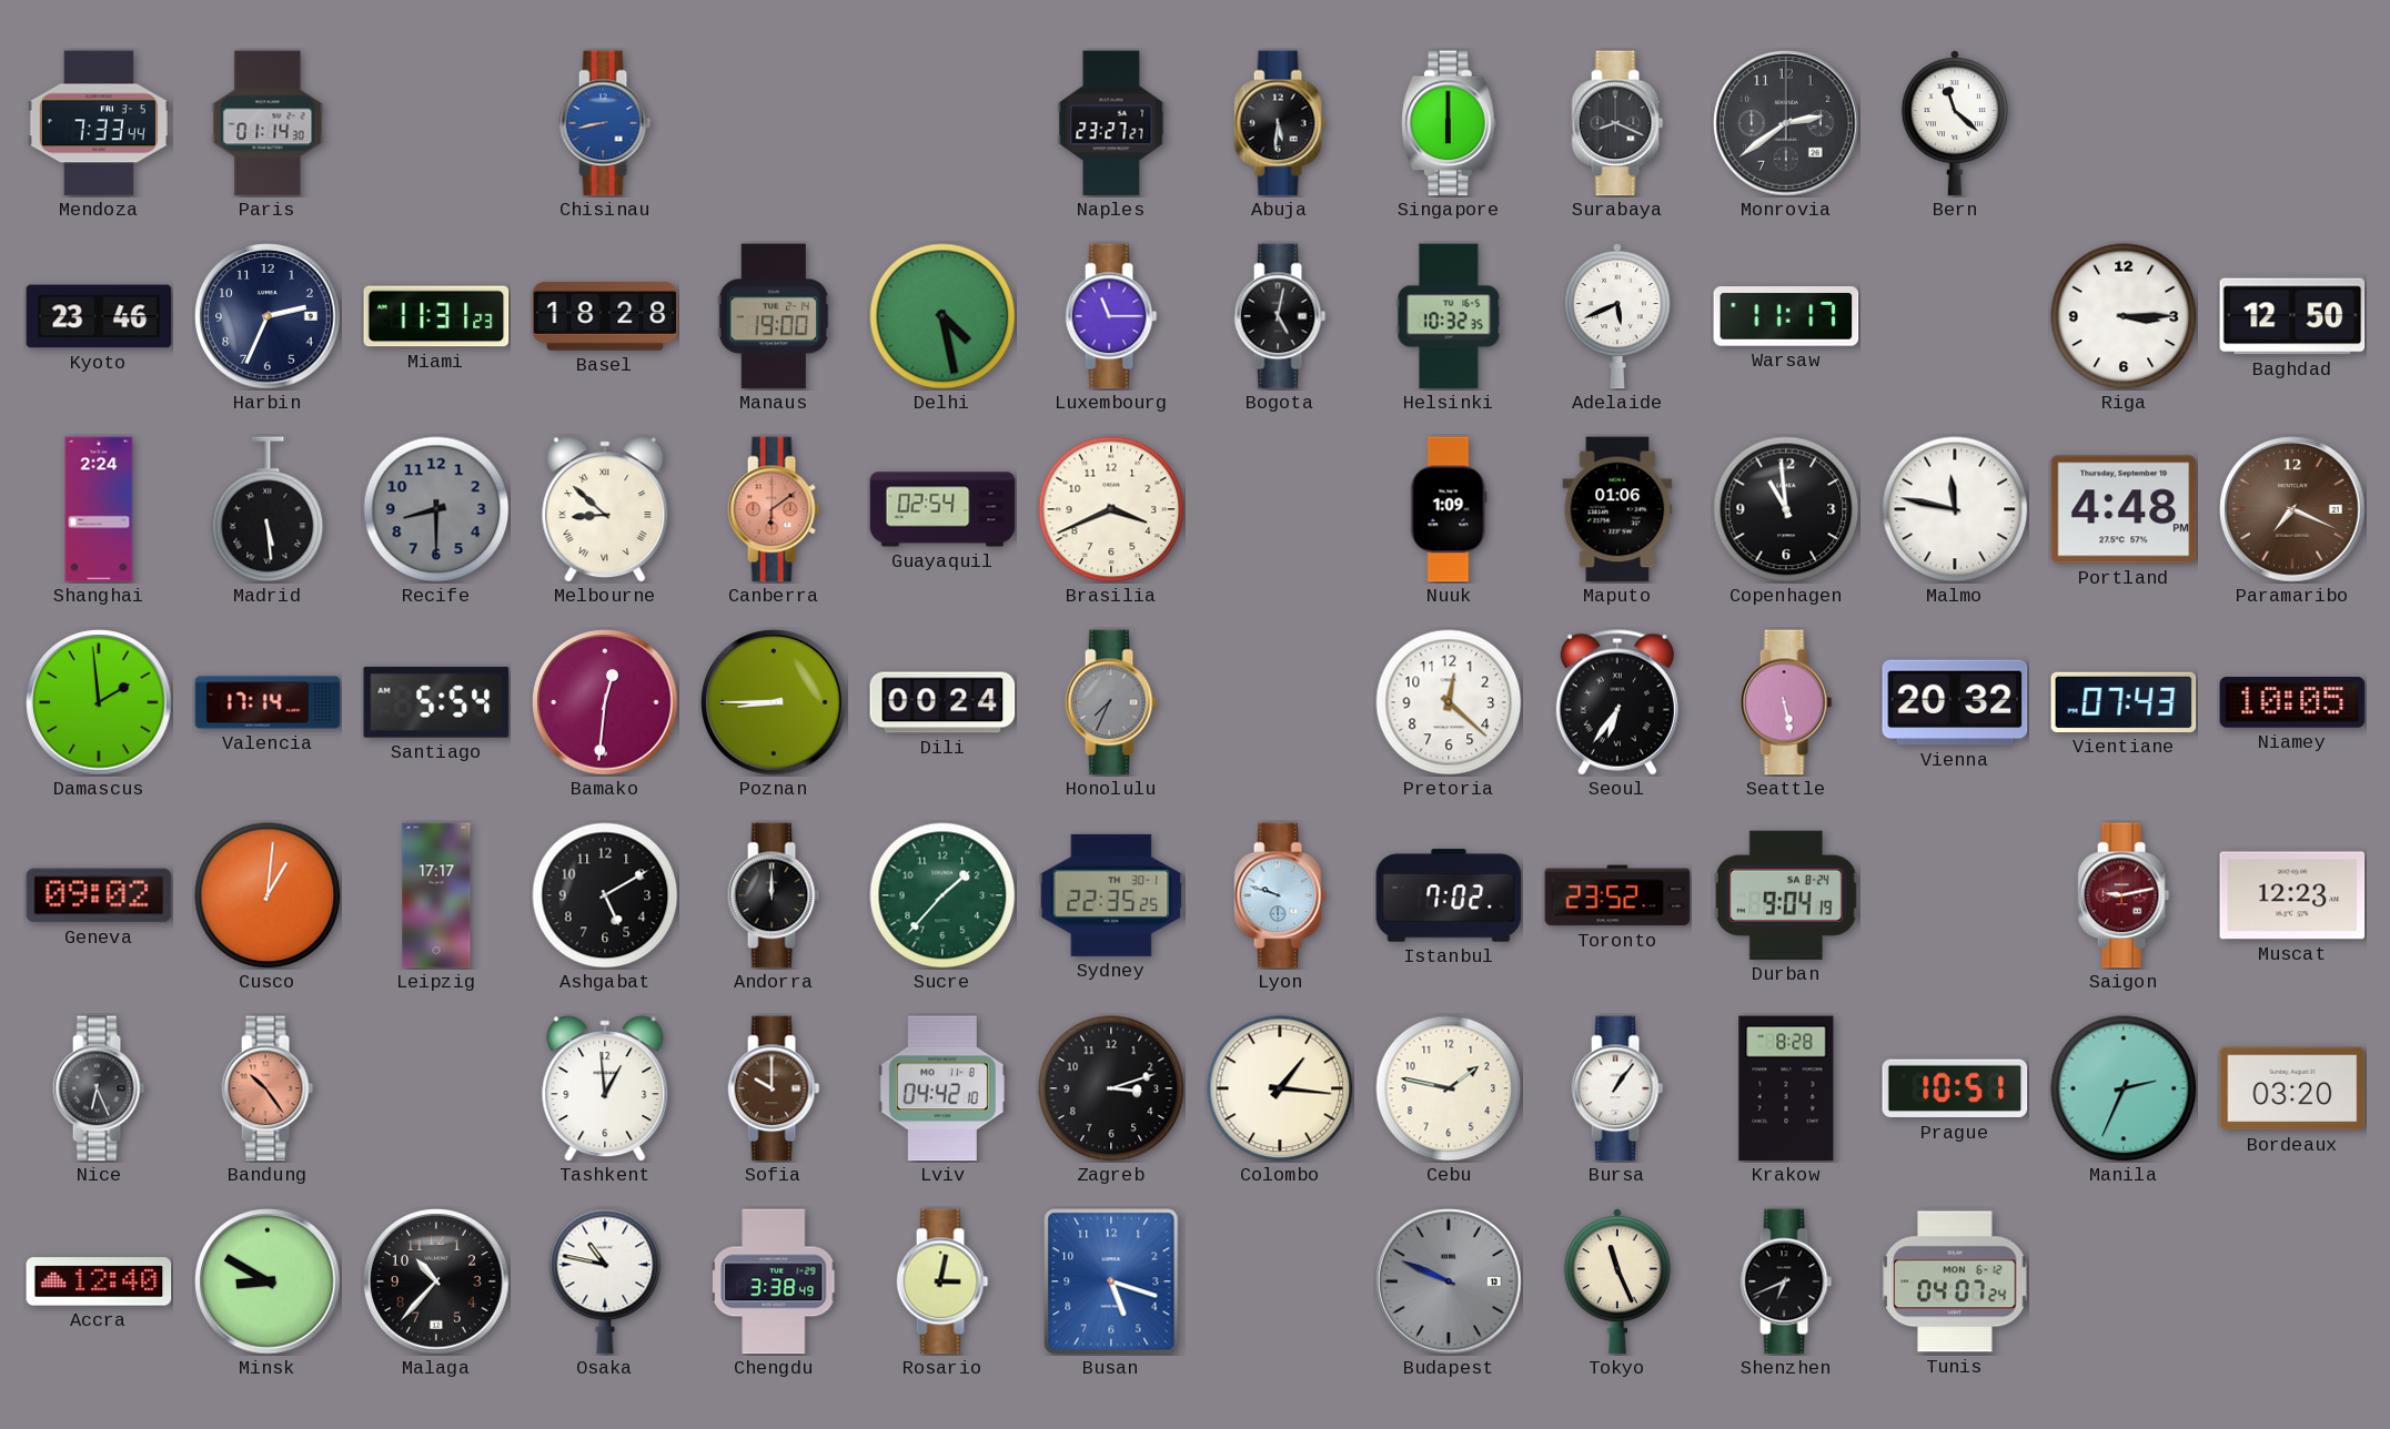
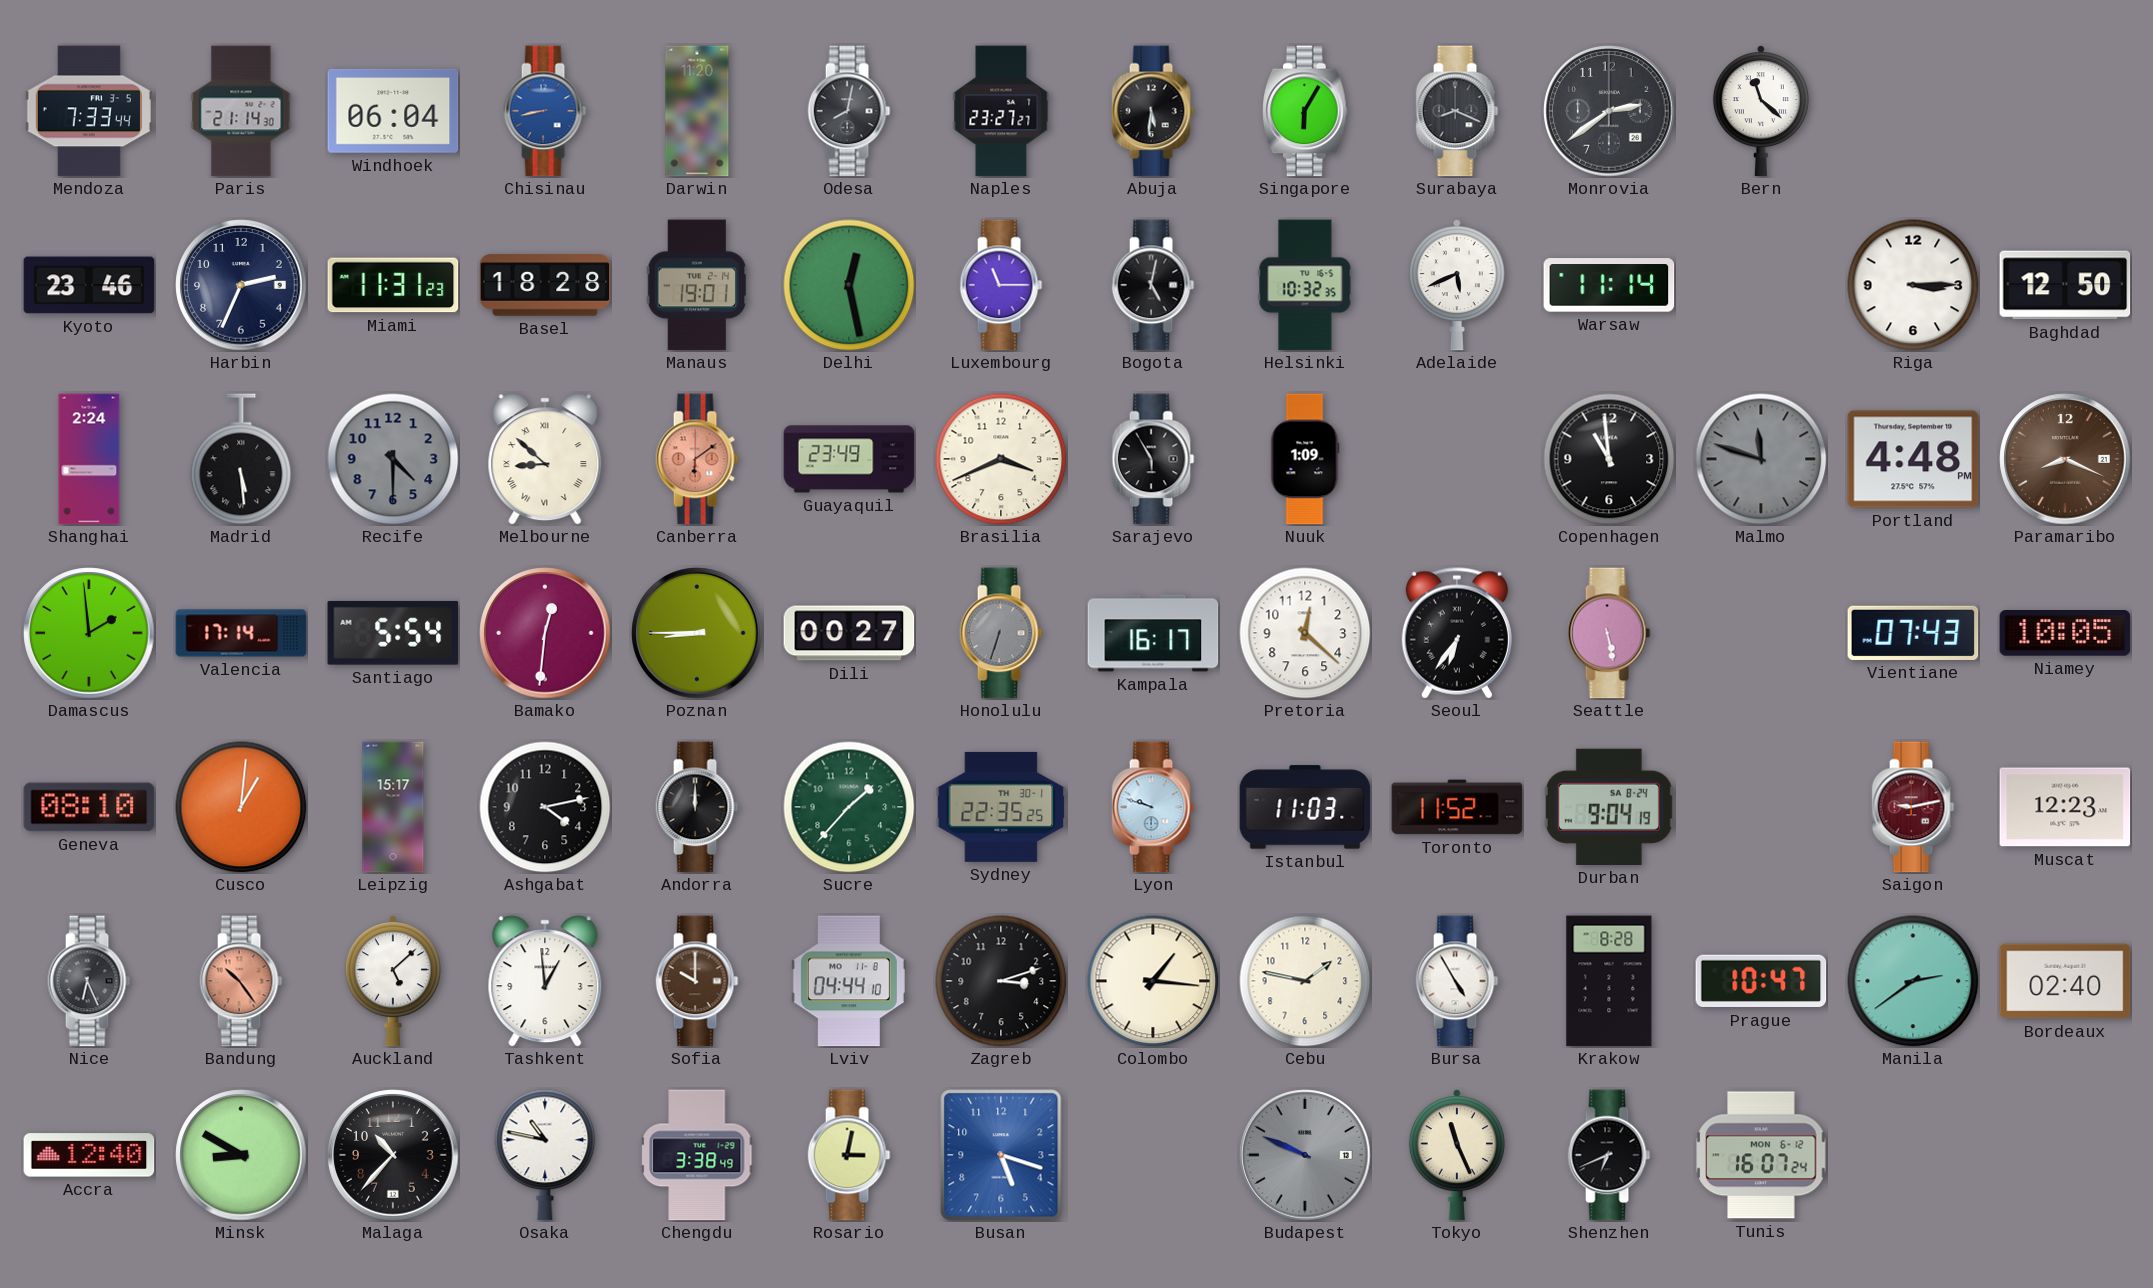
Paris: 01:14 -> 21:14 (241, 111)
Windhoek: none -> 06:04 (393, 111)
Darwin: none -> 11:20 (697, 111)
Odesa: none -> 8:02 (849, 111)
Singapore: 6:00 -> 6:05 (1305, 111)
Manaus: 19:00 -> 19:01 (697, 285)
Delhi: 4:28 -> 12:28 (849, 285)
Warsaw: 11:17 -> 11:14 (1609, 285)
Recife: 8:30 -> 4:30 (393, 459)
Guayaquil: 02:54 -> 23:49 (849, 459)
Sarajevo: none -> 5:55 (1153, 459)
Maputo: 01:06 -> none (1617, 509)
Malmo: 11:47 -> 11:48 (1761, 459)
Malmo dial: white -> grey (1761, 459)
Paramaribo: 7:19 -> 8:19 (2065, 459)
Dili: 00:24 -> 00:27 (849, 633)
Honolulu: 7:34 -> 6:33 (1001, 633)
Kampala: none -> 16:17 (1153, 633)
Vienna: 20:32 -> none (1955, 702)
Geneva: 09:02 -> 08:10 (89, 807)
Leipzig: 17:17 -> 15:17 (393, 807)
Ashgabat: 5:10 -> 4:13 (545, 807)
Istanbul: 7:02 -> 11:03 (1305, 807)
Toronto: 23:52 -> 11:52 (1457, 807)
Auckland: none -> 5:08 (393, 981)
Lviv: 04:42 -> 04:44 (849, 981)
Bursa: 1:06 -> 4:55 (1457, 981)
Prague: 10:51 -> 10:47 (1761, 981)
Manila: 2:34 -> 2:39 (1913, 981)
Bordeaux: 03:20 -> 02:40 (2065, 981)
Tunis: 04:07 -> 16:07 (1761, 1155)
